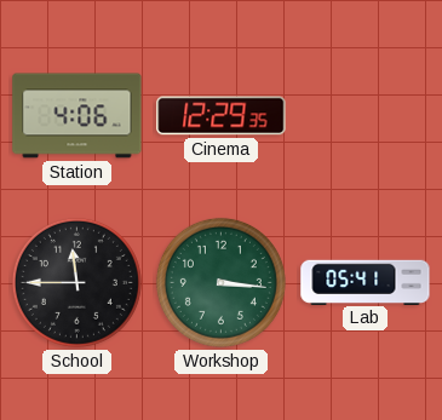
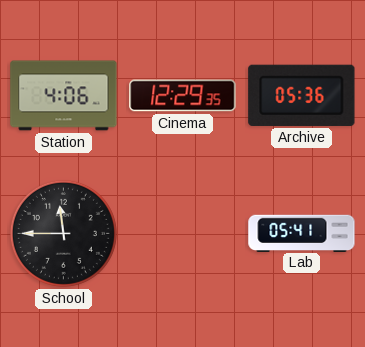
Archive: none -> 05:36 (302, 95)
Workshop: 3:16 -> none (220, 282)
